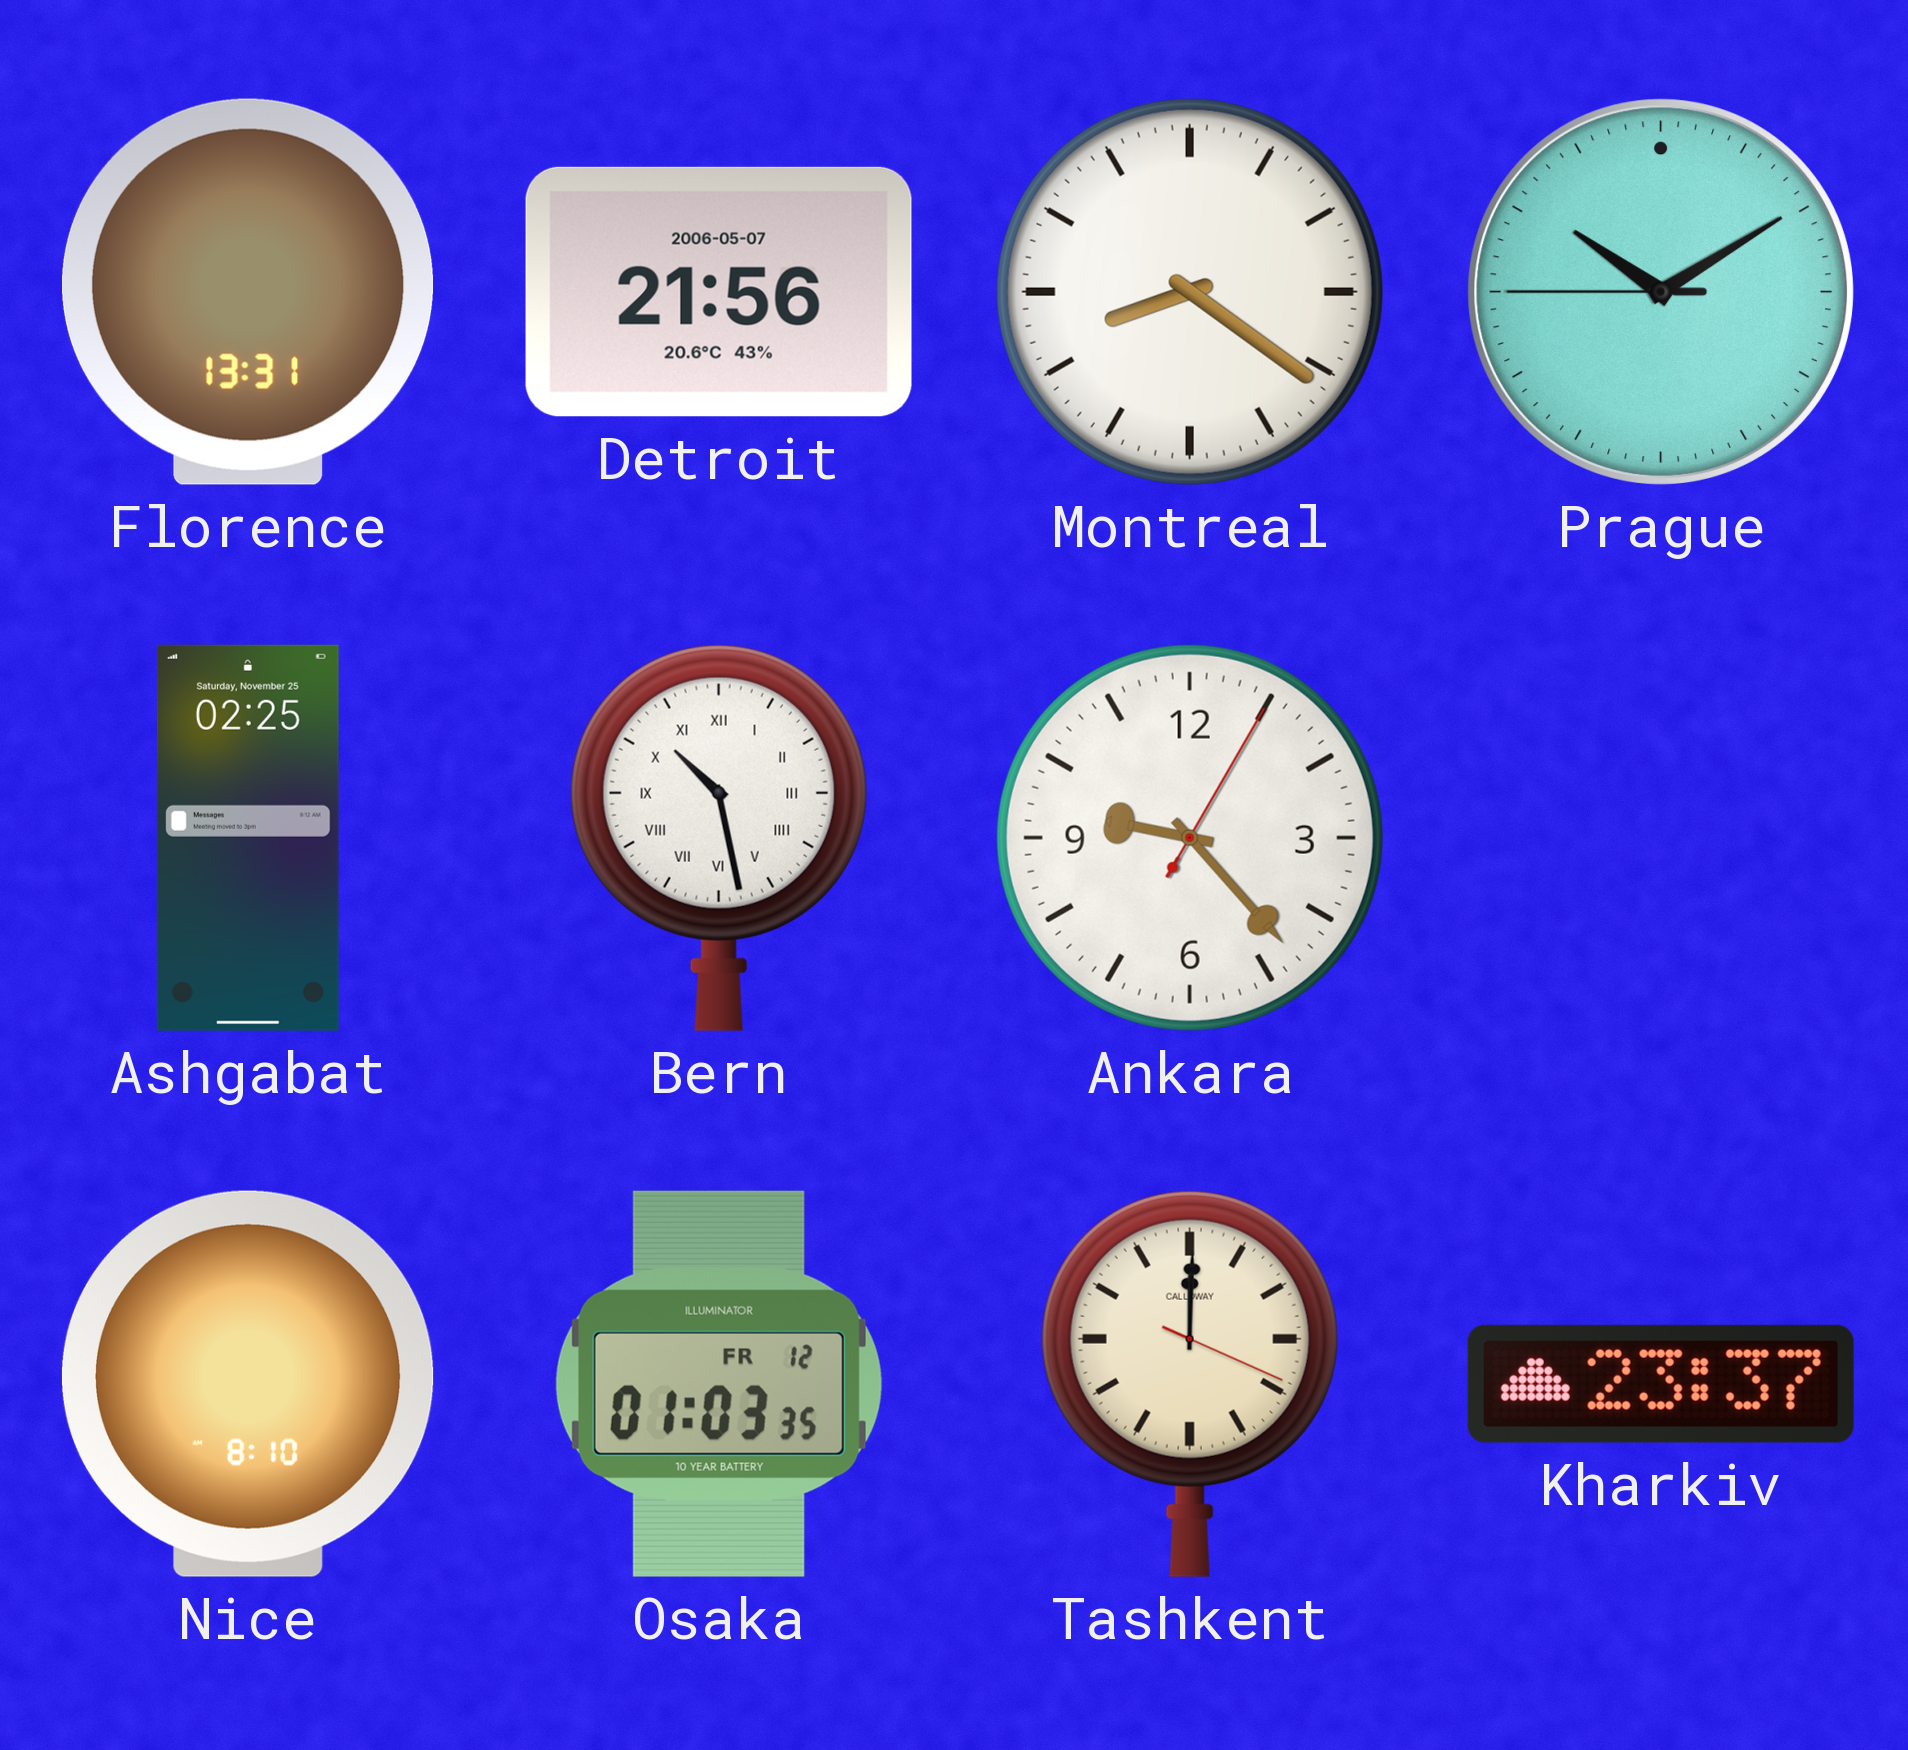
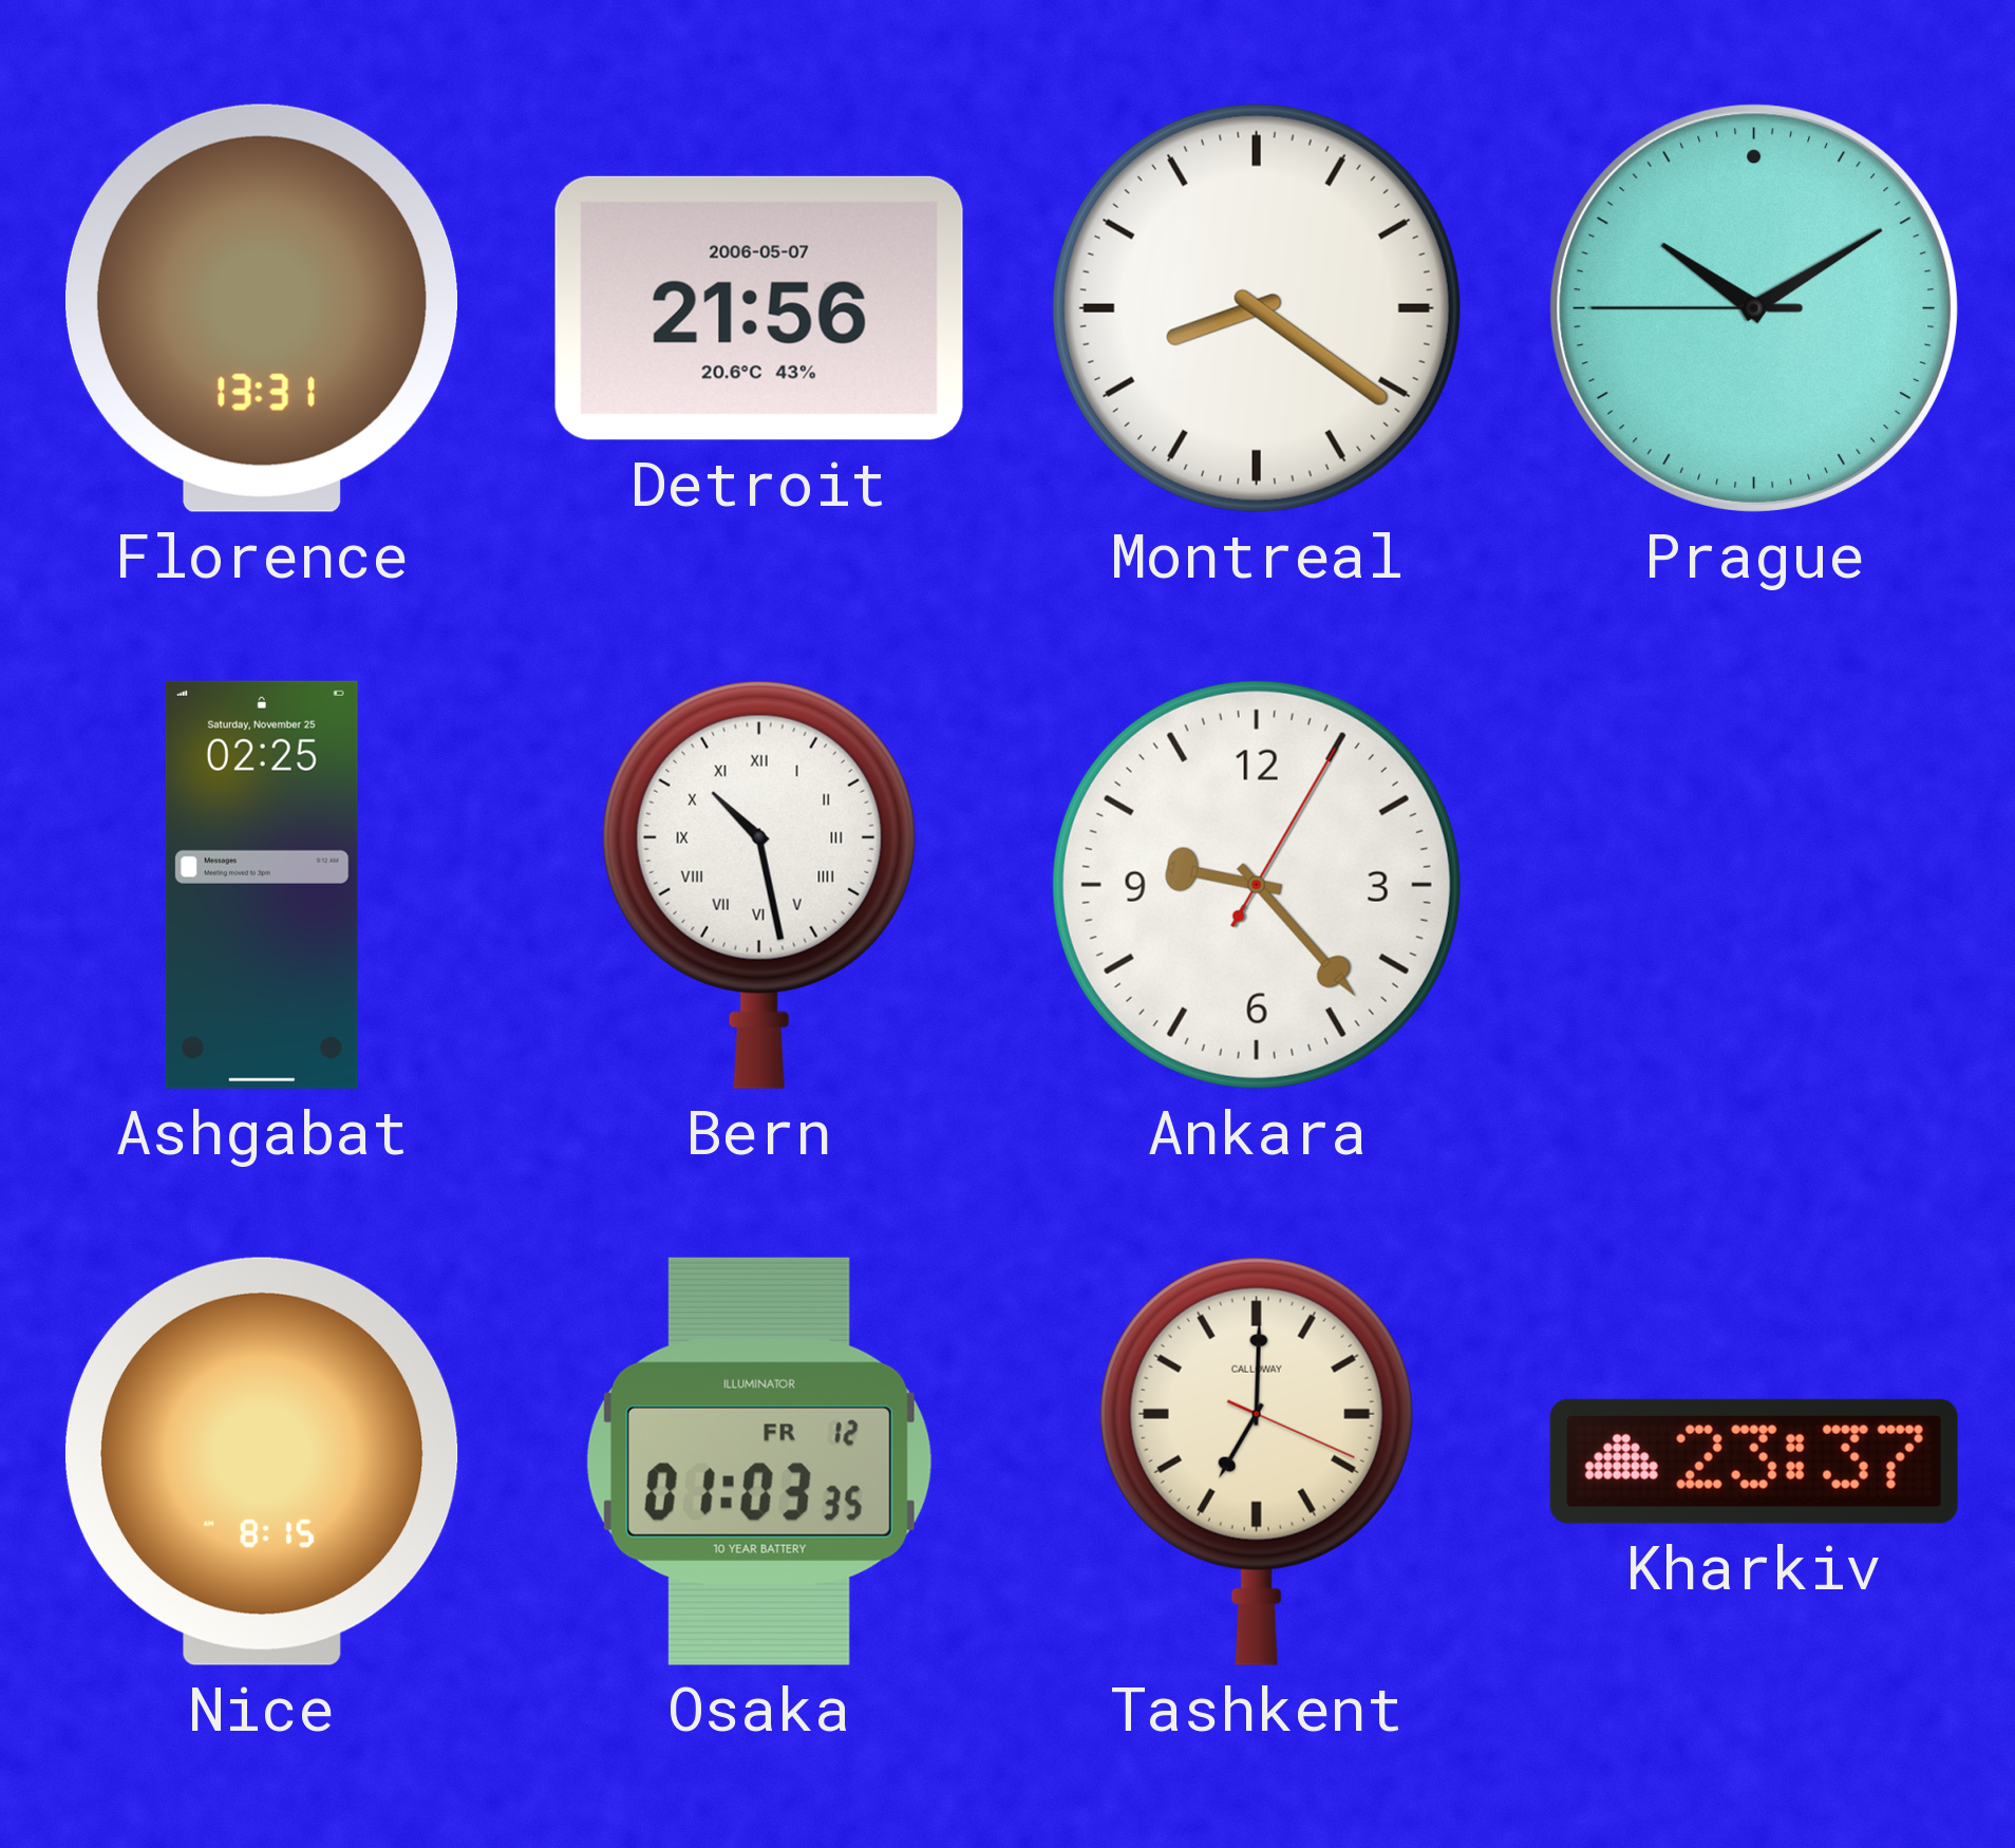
Nice: 8:10 -> 8:15 (262, 1462)
Tashkent: 12:00 -> 7:00 (1257, 1462)
